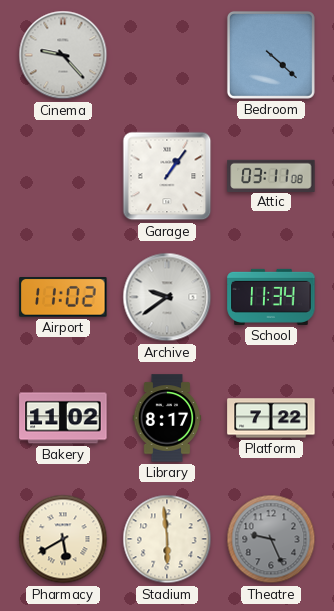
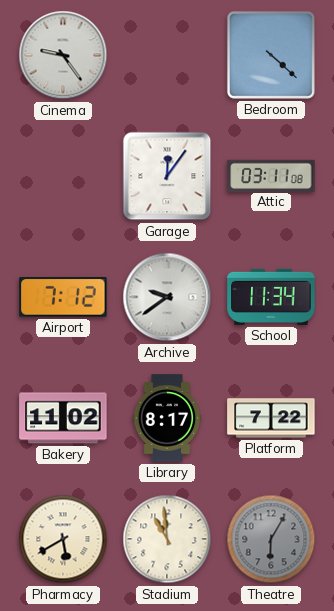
Cinema: 9:23 -> 9:24 (63, 55)
Garage: 1:06 -> 12:06 (167, 176)
Airport: 11:02 -> 7:12 (63, 298)
Stadium: 5:59 -> 10:59 (167, 539)
Theatre: 9:26 -> 6:05 (271, 539)
